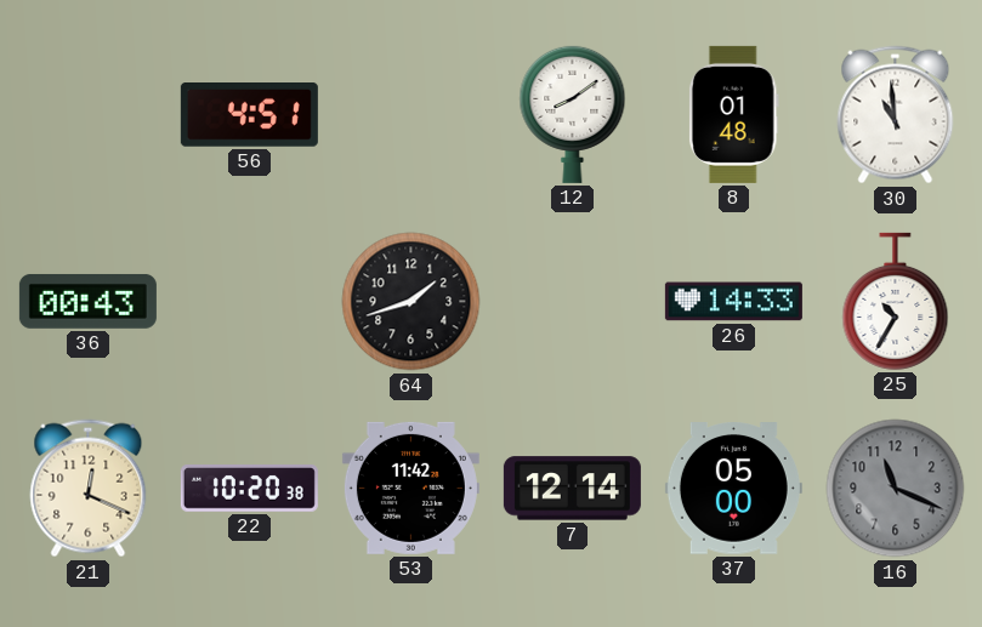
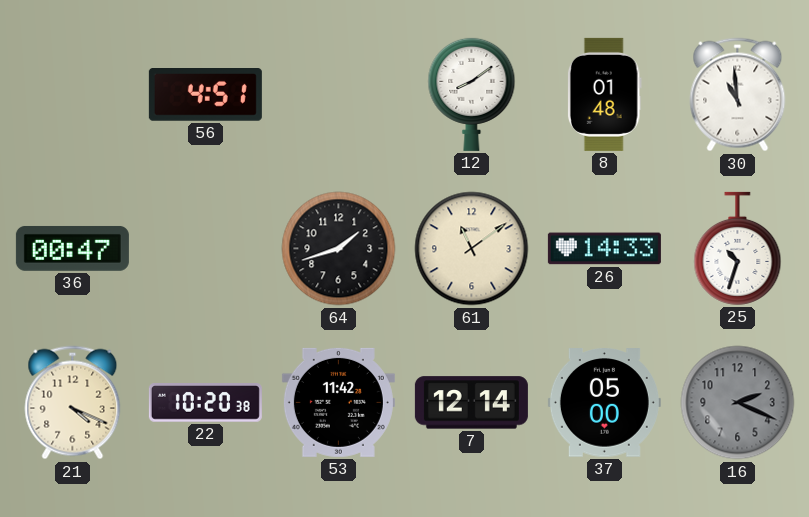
36: 00:43 -> 00:47 (72, 248)
61: none -> 11:09 (472, 249)
25: 10:35 -> 10:33 (738, 248)
21: 12:19 -> 4:19 (73, 403)
16: 11:19 -> 2:19 (738, 403)
